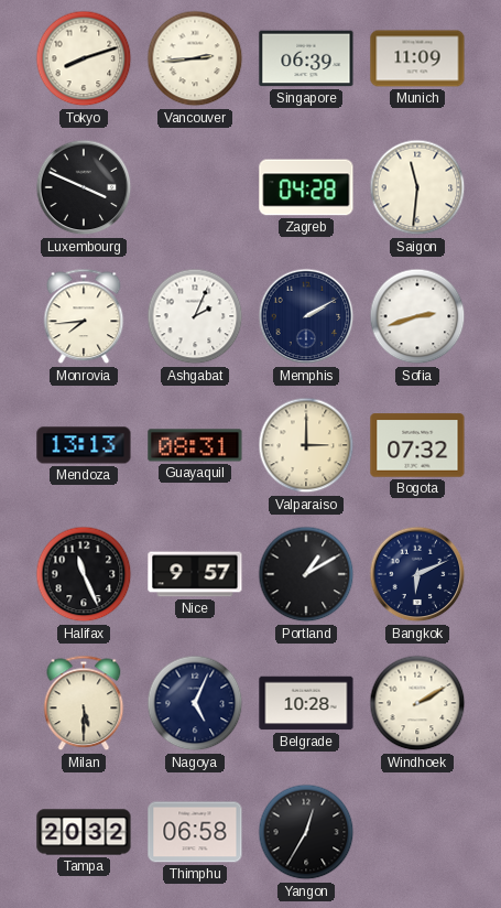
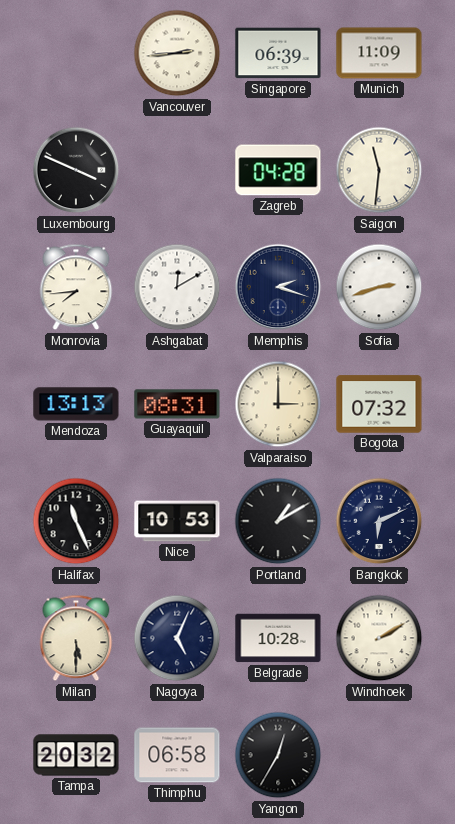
Tokyo: 8:12 -> none (84, 58)
Ashgabat: 2:04 -> 12:10 (177, 287)
Memphis: 2:10 -> 2:18 (278, 287)
Nice: 9:57 -> 10:53 (177, 521)
